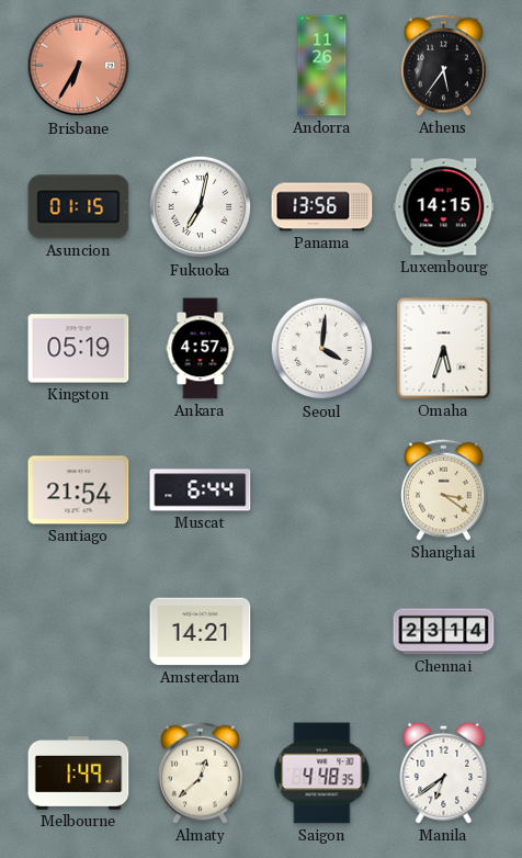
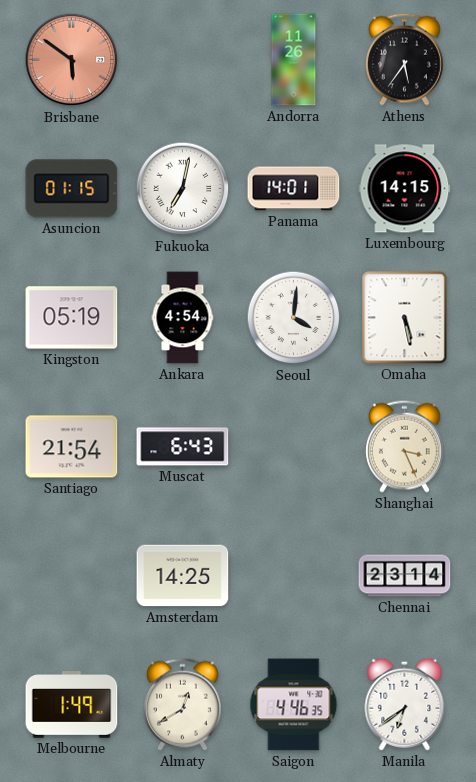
Brisbane: 6:35 -> 5:51 (72, 60)
Panama: 13:56 -> 14:01 (294, 189)
Ankara: 4:57 -> 4:54 (183, 318)
Omaha: 5:33 -> 5:28 (405, 318)
Muscat: 6:44 -> 6:43 (183, 447)
Shanghai: 3:21 -> 3:26 (404, 446)
Amsterdam: 14:21 -> 14:25 (183, 576)
Almaty: 12:38 -> 12:40 (182, 704)
Saigon: 4:48 -> 4:46 (294, 705)
